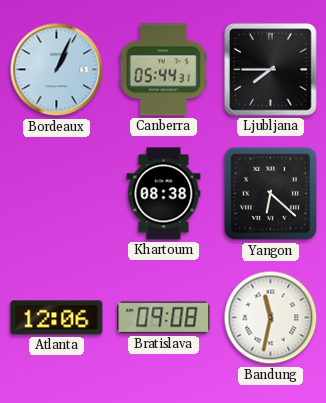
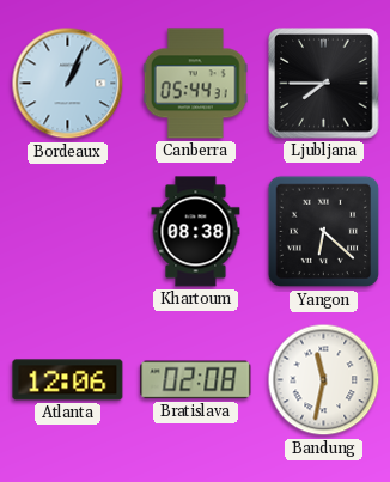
Bratislava: 09:08 -> 02:08 (196, 380)
